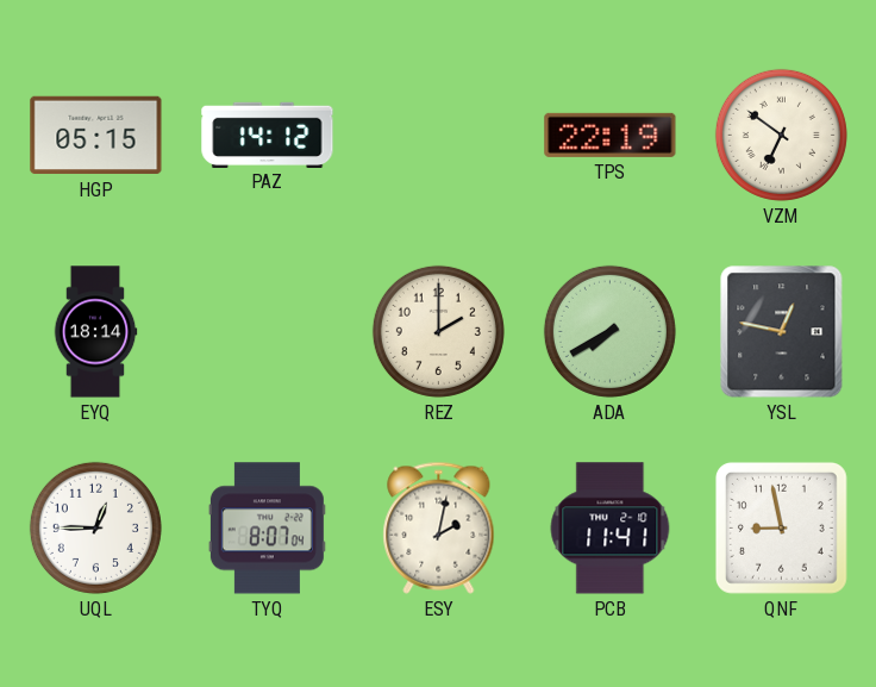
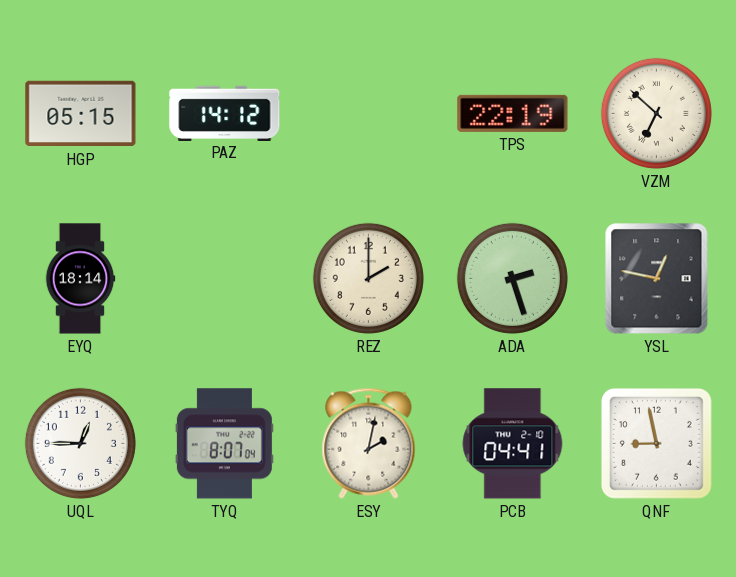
VZM: 6:51 -> 6:52 (656, 113)
ADA: 7:40 -> 2:27 (512, 278)
PCB: 11:41 -> 04:41 (513, 444)
